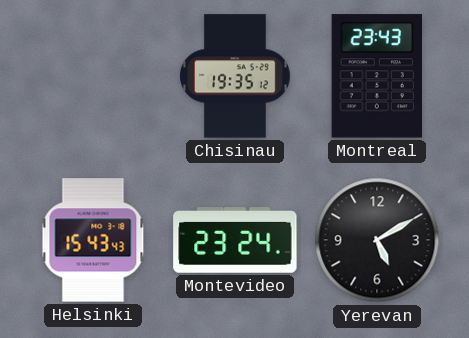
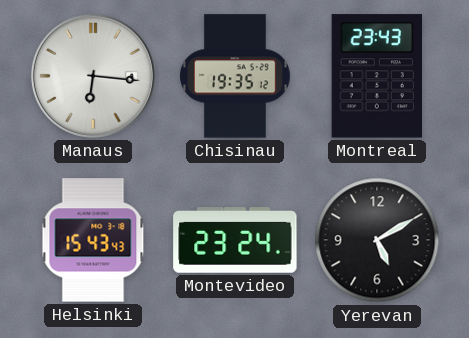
Manaus: none -> 6:16 (93, 76)
